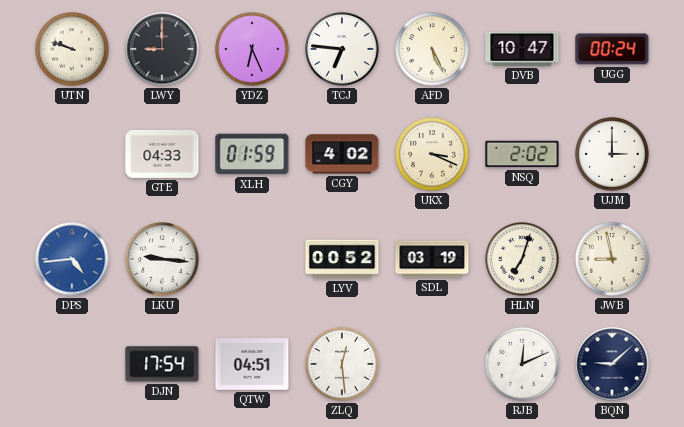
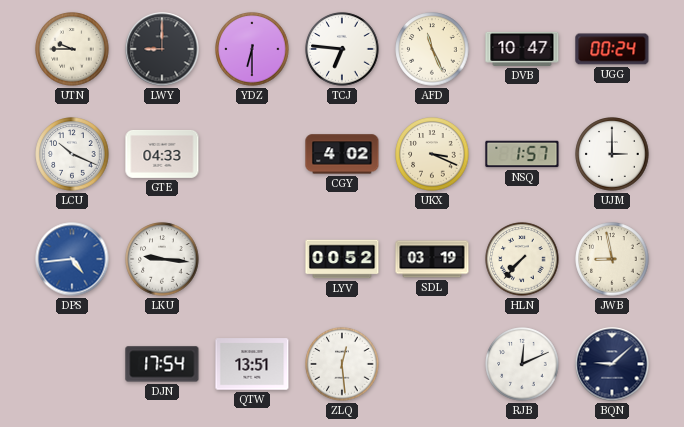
UTN: 9:48 -> 9:45 (72, 49)
YDZ: 6:26 -> 6:30 (252, 49)
AFD: 5:26 -> 11:26 (432, 49)
LCU: none -> 10:19 (72, 154)
XLH: 01:59 -> none (252, 154)
NSQ: 2:02 -> 1:57 (522, 154)
HLN: 7:03 -> 7:37 (522, 259)
QTW: 04:51 -> 13:51 (252, 364)
